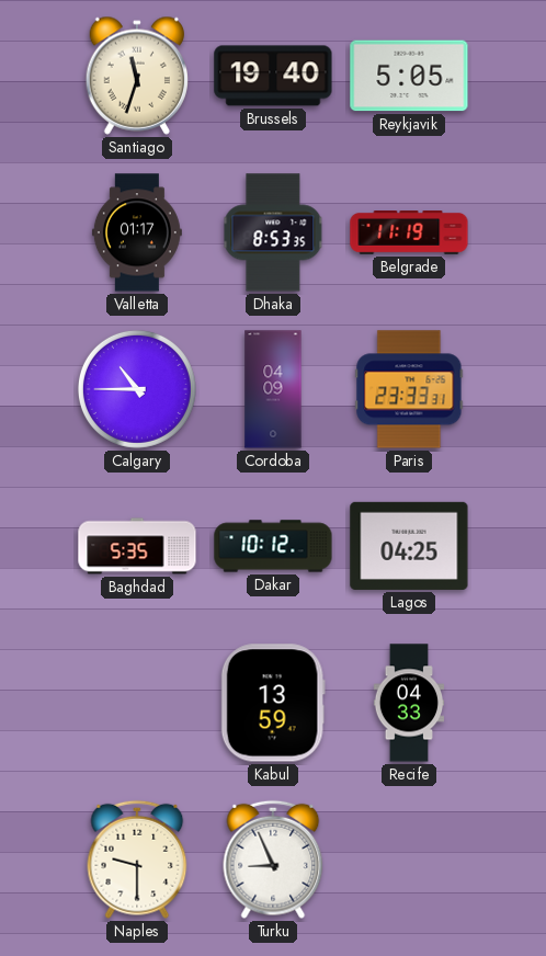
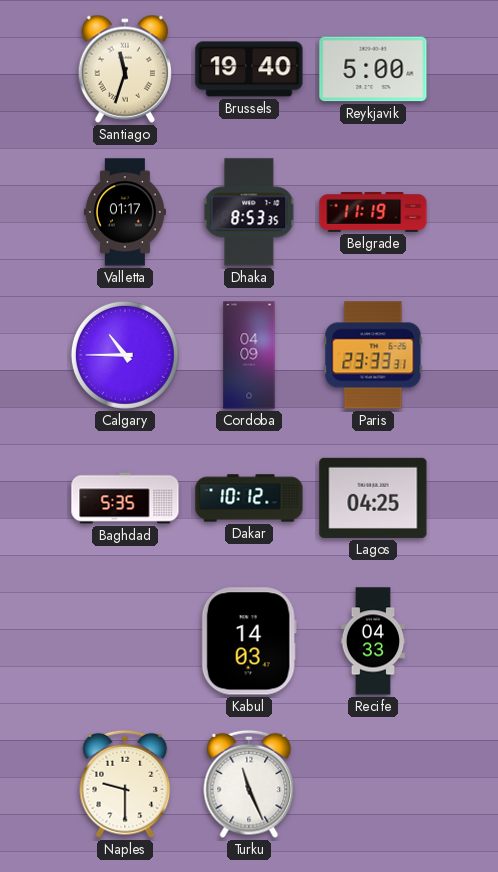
Reykjavik: 5:05 -> 5:00 (373, 69)
Kabul: 13:59 -> 14:03 (249, 641)
Turku: 8:56 -> 11:26 (249, 784)
